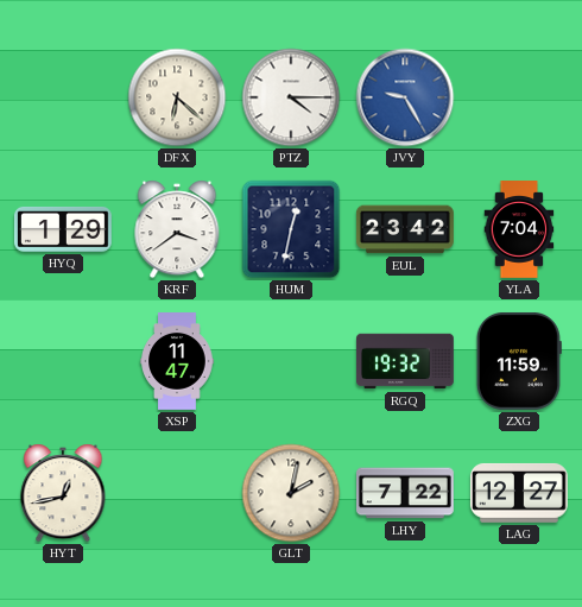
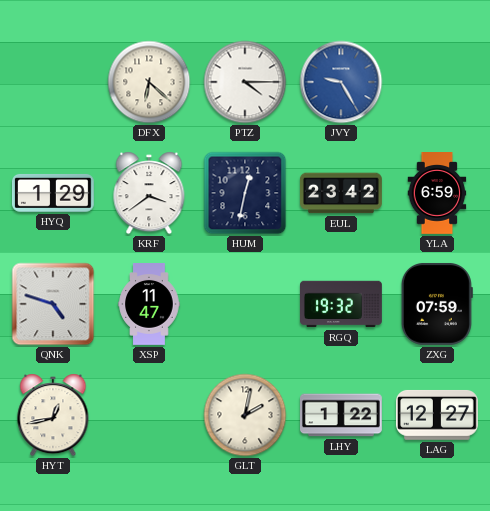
YLA: 7:04 -> 6:59 (437, 194)
QNK: none -> 4:48 (53, 304)
ZXG: 11:59 -> 07:59 (437, 304)
LHY: 7:22 -> 1:22 (342, 415)
